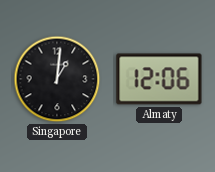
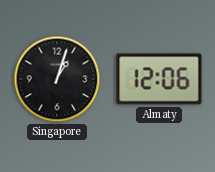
Singapore: 1:01 -> 1:03 (57, 79)
